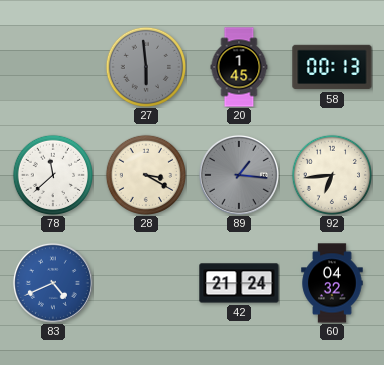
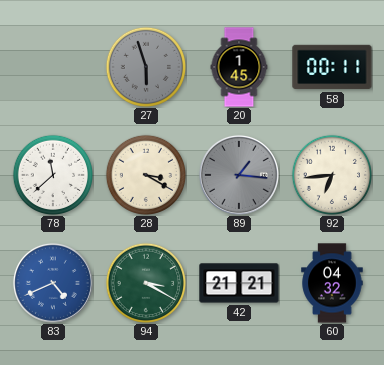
27: 5:59 -> 5:57 (145, 66)
58: 00:13 -> 00:11 (332, 67)
94: none -> 3:20 (145, 282)
42: 21:24 -> 21:21 (239, 283)
